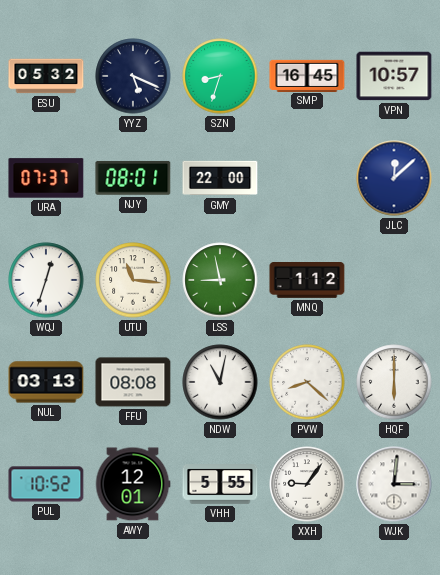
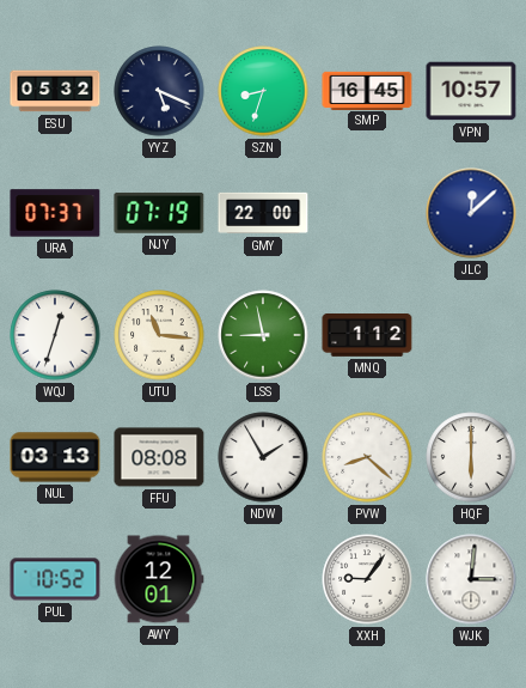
NJY: 08:01 -> 07:19 (159, 213)
NDW: 11:02 -> 1:55 (263, 457)
VHH: 5:55 -> none (220, 485)
